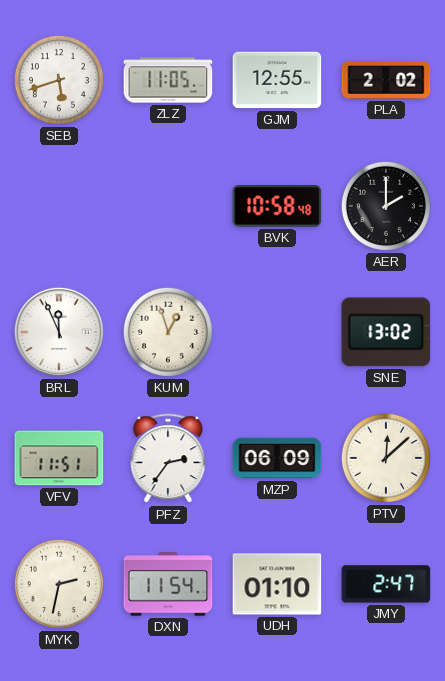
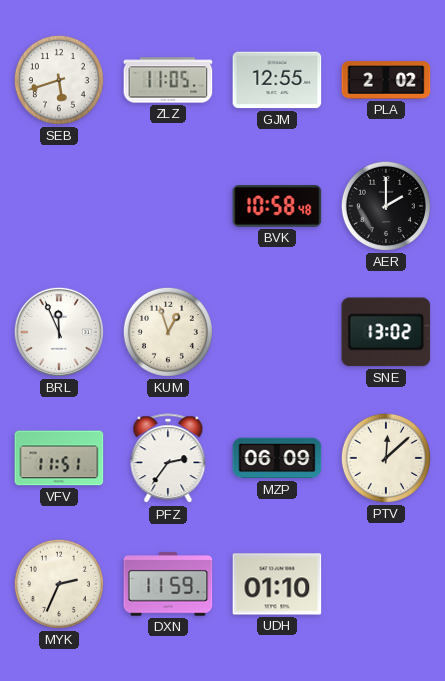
MYK: 2:32 -> 2:34 (59, 584)
DXN: 11:54 -> 11:59 (168, 584)
JMY: 2:47 -> none (386, 584)
